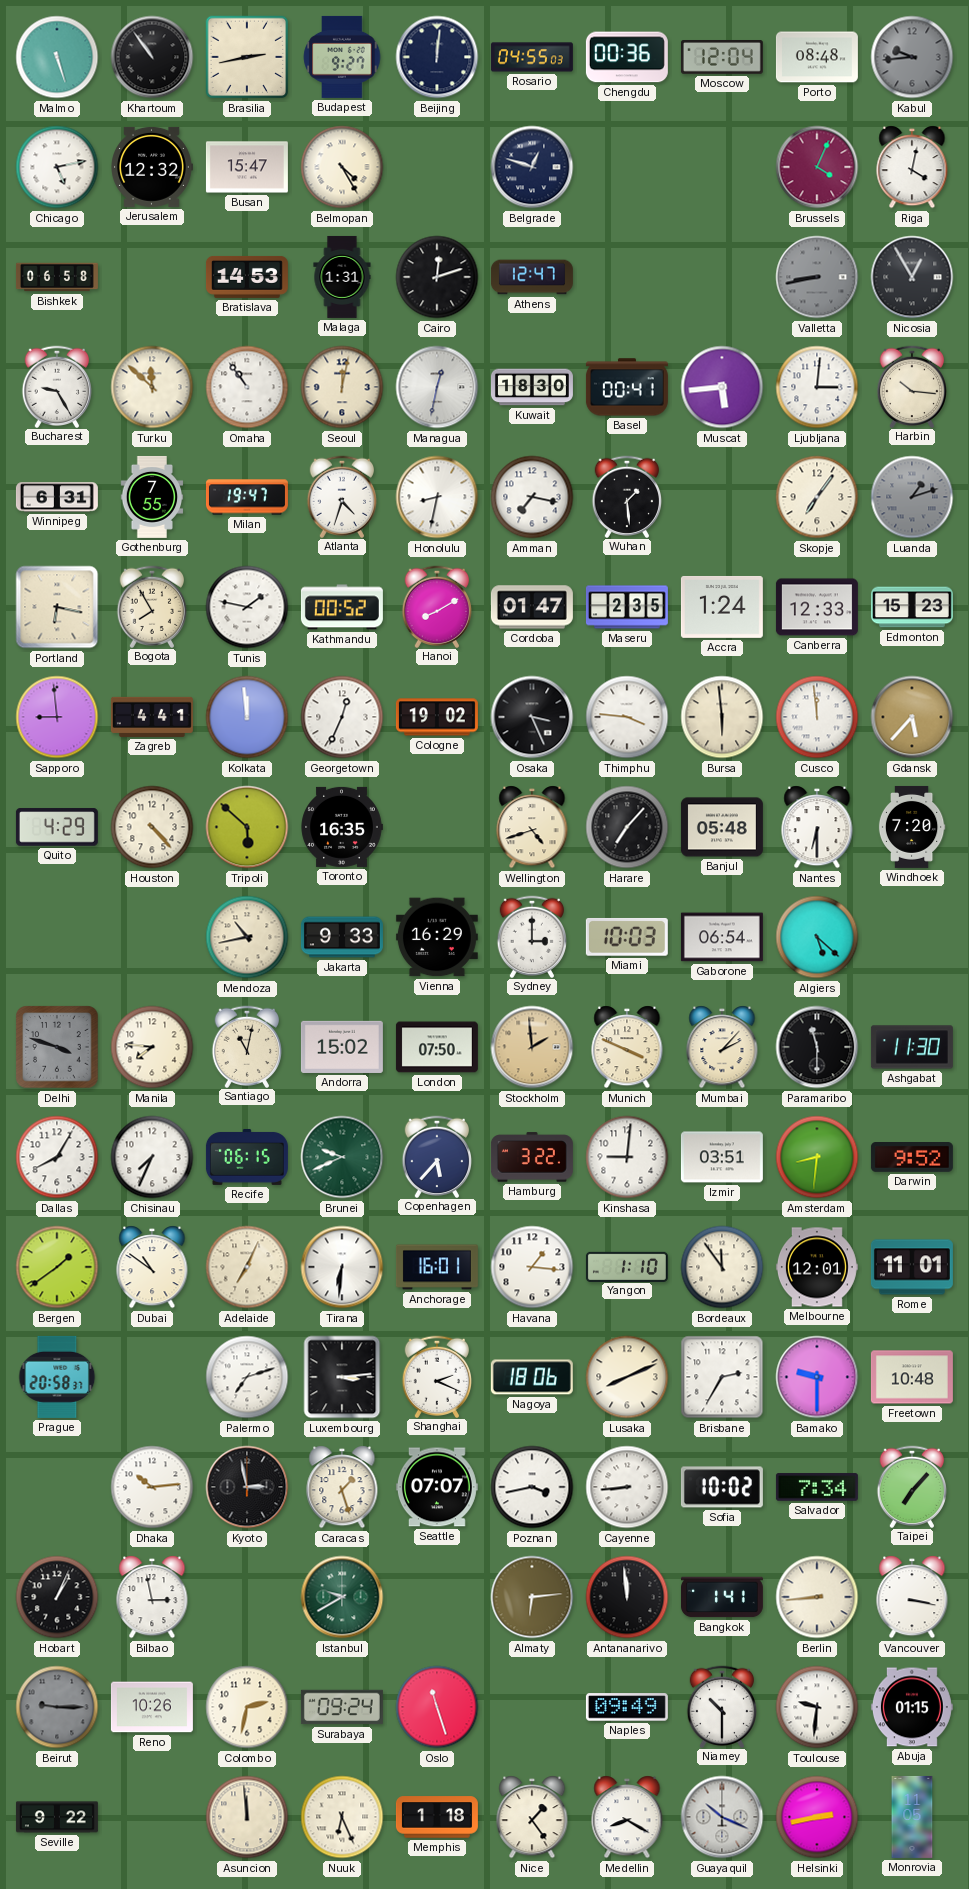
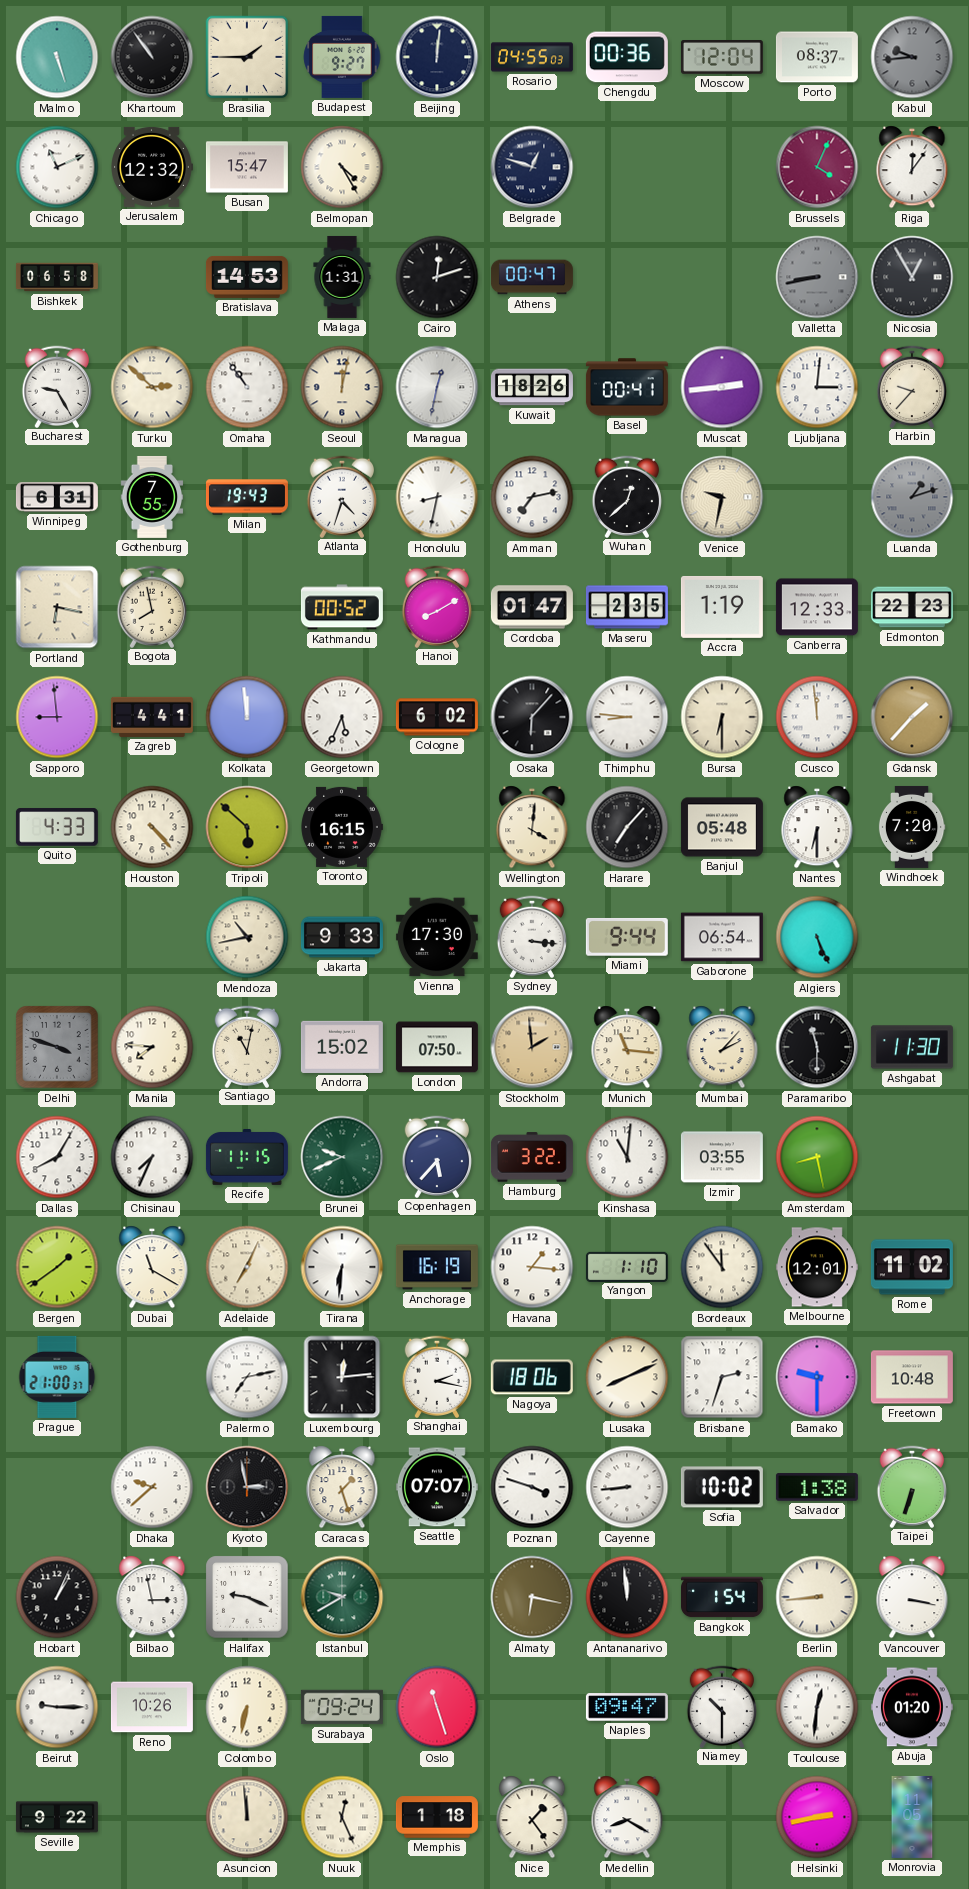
Brasilia: 2:43 -> 1:45 (247, 57)
Porto: 08:48 -> 08:37 (817, 57)
Chicago: 5:13 -> 11:11 (57, 167)
Riga: 4:02 -> 12:06 (912, 167)
Athens: 12:47 -> 00:47 (532, 277)
Turku: 11:52 -> 2:52 (152, 387)
Kuwait: 18:30 -> 18:26 (532, 387)
Muscat: 5:44 -> 2:44 (722, 387)
Harbin: 10:16 -> 9:37 (912, 386)
Milan: 19:47 -> 19:43 (247, 497)
Amman: 7:17 -> 7:13 (532, 497)
Wuhan: 1:29 -> 12:38 (627, 496)
Venice: none -> 9:32 (722, 497)
Skopje: 7:06 -> none (817, 497)
Bogota: 7:55 -> 7:58 (152, 606)
Tunis: 1:47 -> none (247, 607)
Accra: 1:24 -> 1:19 (722, 607)
Edmonton: 15:23 -> 22:23 (912, 607)
Georgetown: 12:34 -> 5:34 (342, 717)
Cologne: 19:02 -> 6:02 (437, 717)
Osaka: 3:26 -> 6:07 (532, 717)
Thimphu: 3:46 -> 8:46 (627, 717)
Bursa: 5:59 -> 6:30 (722, 717)
Gdansk: 5:37 -> 1:37 (912, 717)
Quito: 4:29 -> 4:33 (57, 827)
Toronto: 16:35 -> 16:15 (342, 827)
Wellington: 4:42 -> 4:01 (532, 827)
Vienna: 16:29 -> 17:30 (437, 937)
Sydney: 3:00 -> 3:16 (532, 936)
Miami: 10:03 -> 9:44 (627, 937)
Algiers: 5:22 -> 5:26 (817, 937)
Munich: 3:49 -> 11:16 (627, 1047)
Recife: 06:15 -> 11:15 (247, 1157)
Kinshasa: 9:01 -> 11:01 (627, 1157)
Izmir: 03:51 -> 03:55 (722, 1157)
Amsterdam: 8:31 -> 8:28 (817, 1157)
Darwin: 9:52 -> none (912, 1158)
Dubai: 10:51 -> 11:20 (152, 1267)
Anchorage: 16:01 -> 16:19 (437, 1267)
Rome: 11:01 -> 11:02 (912, 1267)
Prague: 20:58 -> 21:00 (57, 1377)
Palermo: 7:12 -> 7:13 (247, 1377)
Luxembourg: 3:14 -> 12:14 (342, 1377)
Shanghai: 2:19 -> 2:17 (437, 1376)
Brisbane: 2:35 -> 2:33 (722, 1377)
Dhaka: 10:14 -> 9:38 (152, 1487)
Poznan: 3:43 -> 3:48 (532, 1487)
Salvador: 7:34 -> 1:38 (817, 1487)
Taipei: 7:07 -> 6:33 (912, 1486)
Halifax: none -> 9:19 (247, 1597)
Almaty: 6:14 -> 6:17 (532, 1597)
Bangkok: 1:41 -> 1:54 (722, 1597)
Beirut dial: grey -> white (57, 1707)
Colombo: 2:32 -> 6:32 (247, 1707)
Naples: 09:49 -> 09:47 (627, 1707)
Toulouse: 9:31 -> 12:31 (817, 1707)
Abuja: 01:15 -> 01:20 (912, 1707)
Nuuk: 6:26 -> 12:26 (342, 1817)
Guayaquil: 10:19 -> none (722, 1817)
